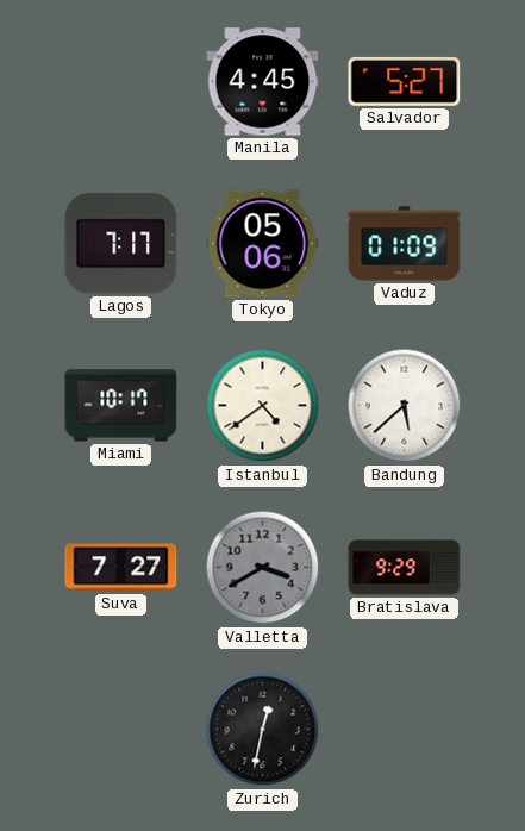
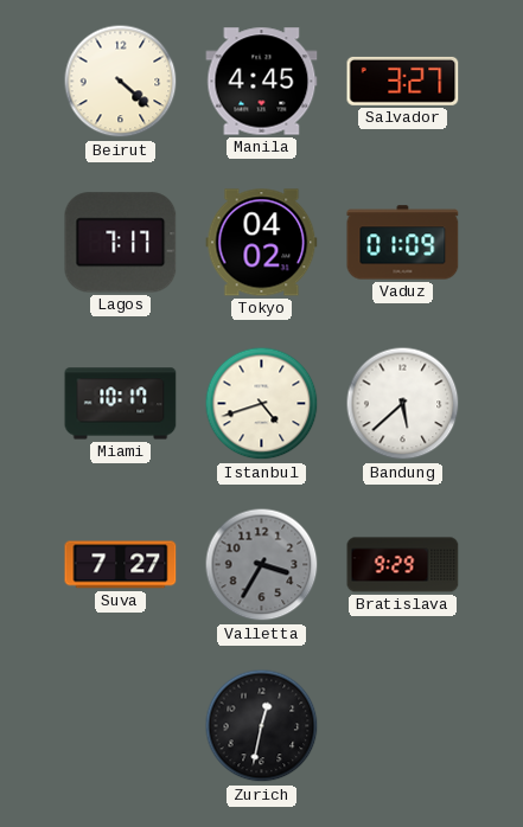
Beirut: none -> 4:22 (121, 82)
Salvador: 5:27 -> 3:27 (403, 81)
Tokyo: 05:06 -> 04:02 (262, 243)
Istanbul: 4:39 -> 4:42 (262, 404)
Valletta: 3:40 -> 3:35 (262, 565)
